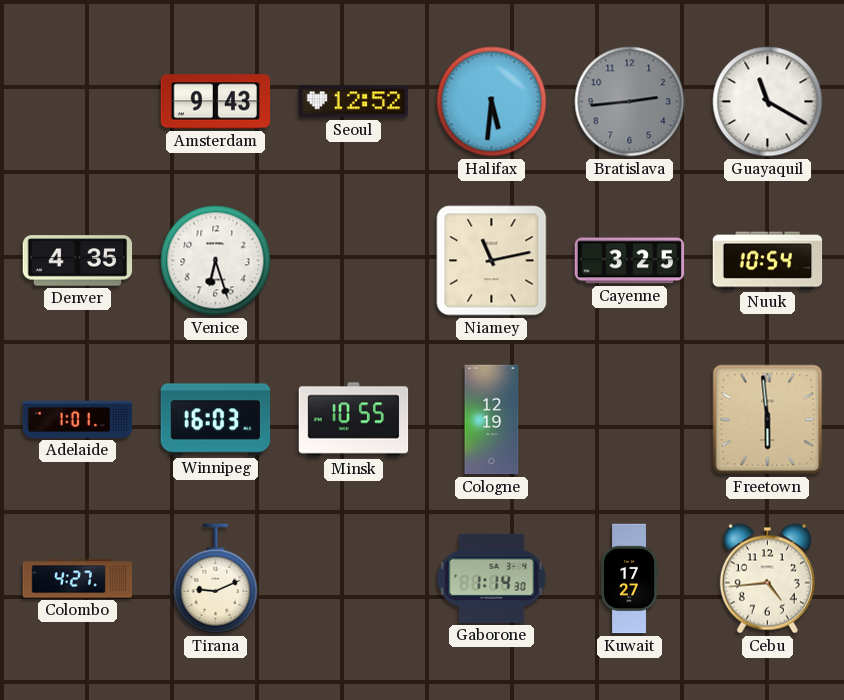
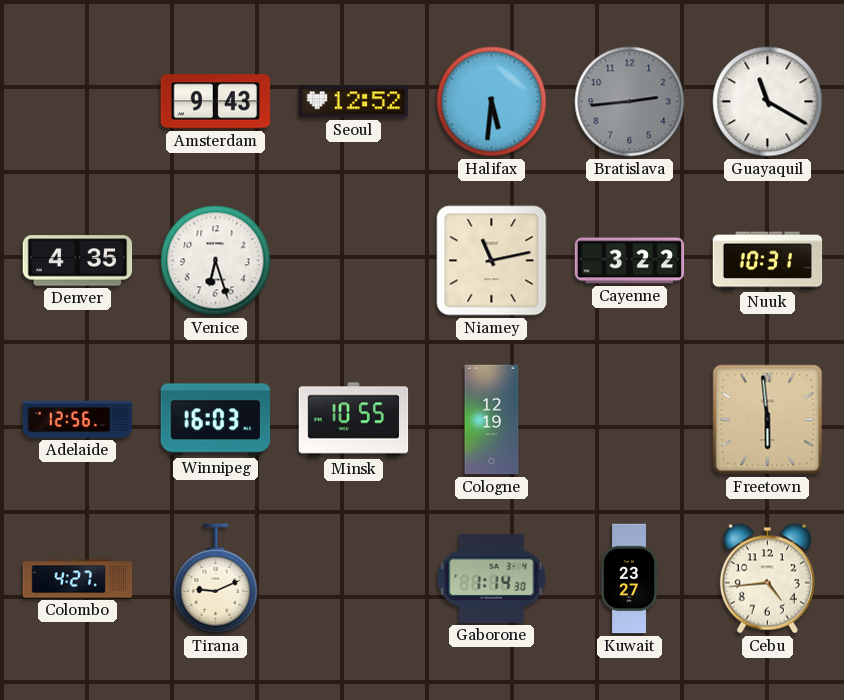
Cayenne: 3:25 -> 3:22 (630, 261)
Nuuk: 10:54 -> 10:31 (768, 261)
Adelaide: 1:01 -> 12:56 (78, 419)
Kuwait: 17:27 -> 23:27 (629, 579)
